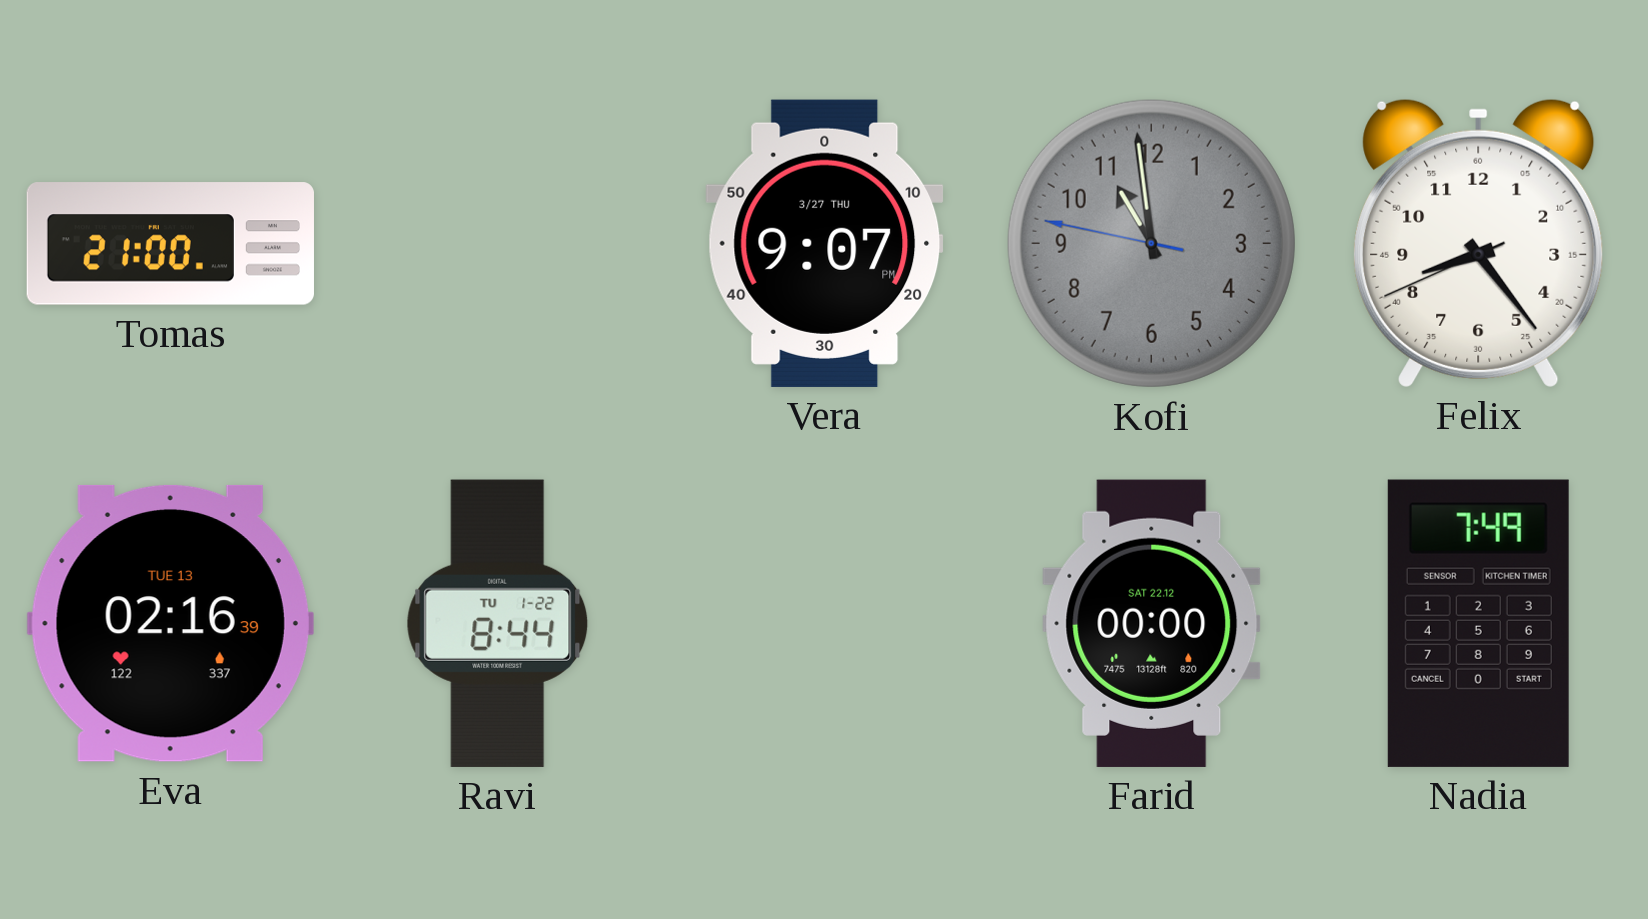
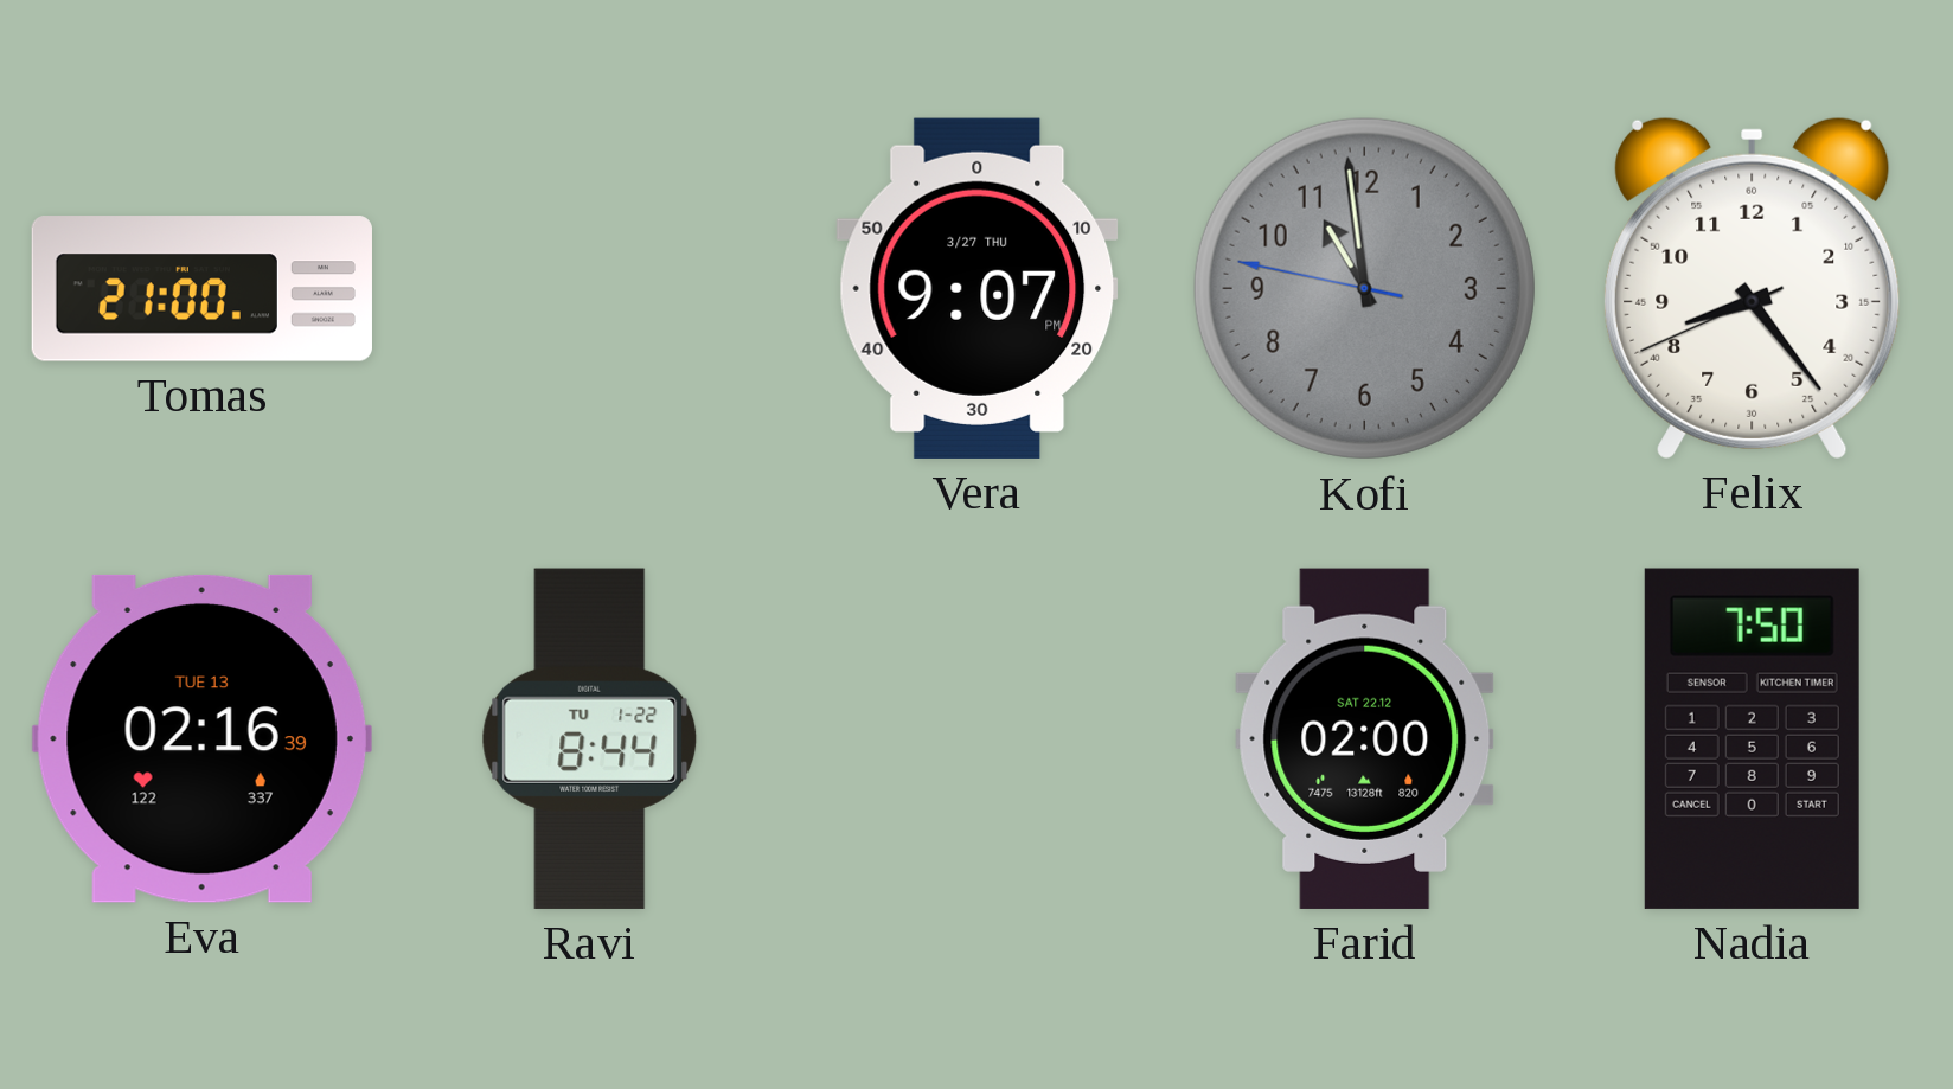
Farid: 00:00 -> 02:00 (1365, 738)
Nadia: 7:49 -> 7:50 (1752, 738)
